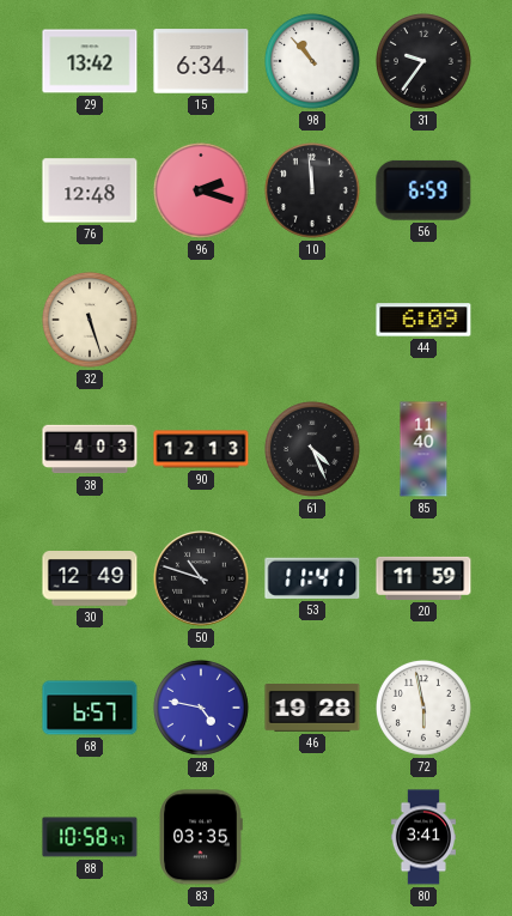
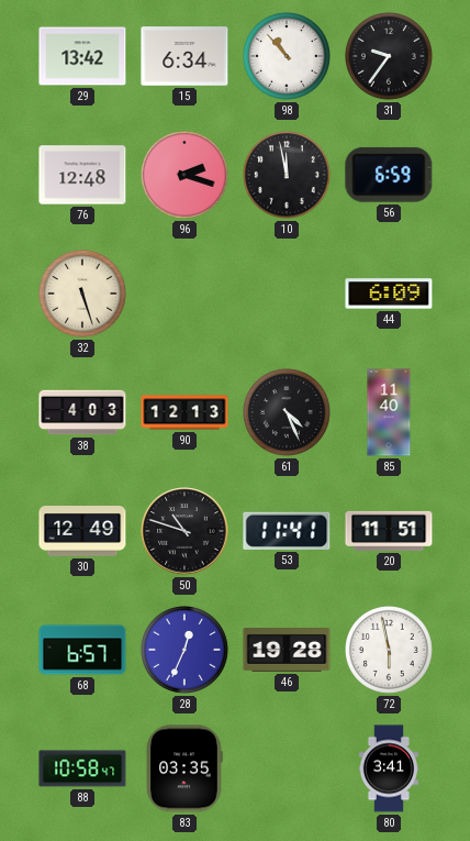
10: 11:59 -> 11:58 (287, 175)
20: 11:59 -> 11:51 (389, 531)
28: 4:47 -> 12:34 (184, 650)
